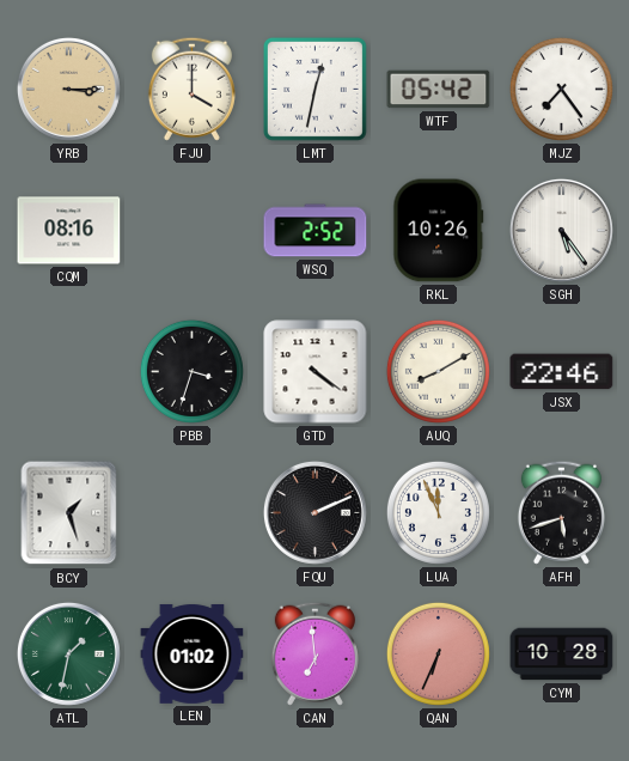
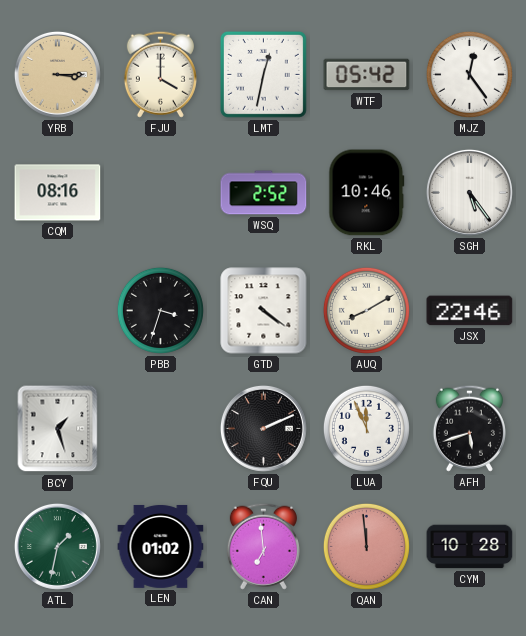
MJZ: 7:24 -> 12:24 (469, 74)
RKL: 10:26 -> 10:46 (367, 193)
QAN: 6:34 -> 11:59 (366, 546)
